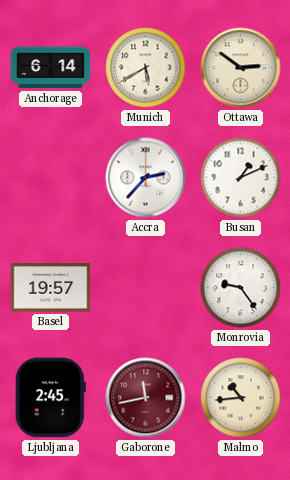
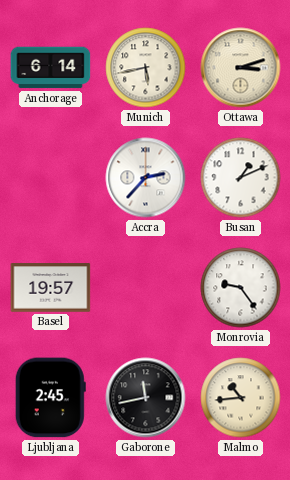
Munich: 5:40 -> 5:43 (146, 68)
Ottawa: 2:51 -> 3:12 (241, 68)
Gaborone dial: burgundy -> black (146, 398)
